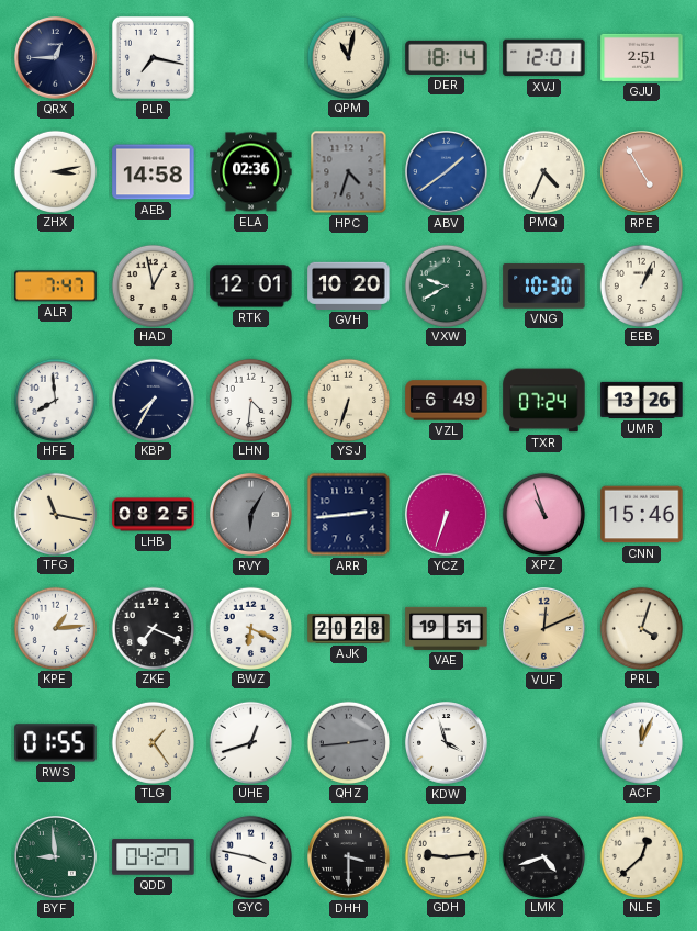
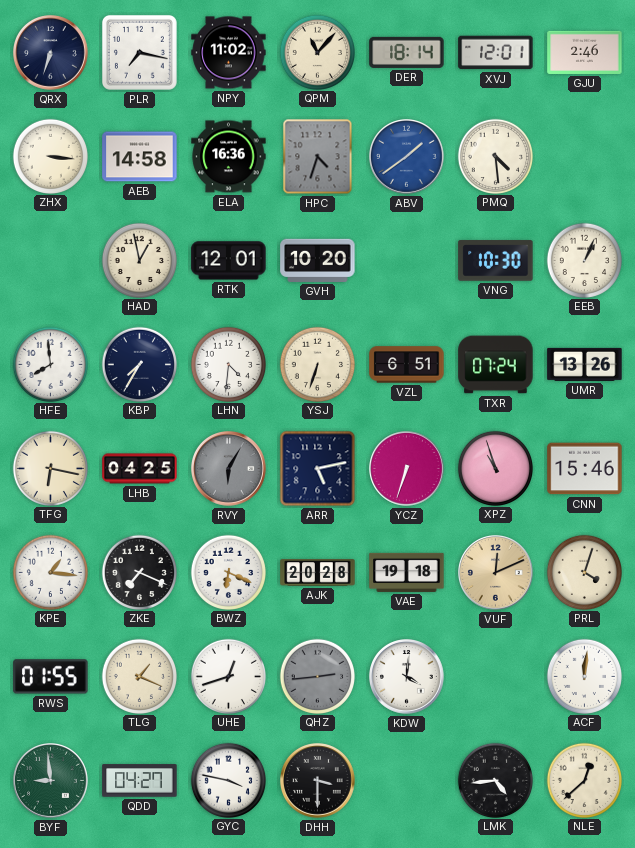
QRX: 12:45 -> 6:33 (51, 53)
NPY: none -> 11:02 (229, 53)
QPM: 11:02 -> 11:07 (317, 52)
GJU: 2:51 -> 2:46 (585, 52)
ZHX: 3:13 -> 3:16 (50, 156)
ELA: 02:36 -> 16:36 (229, 157)
PMQ: 4:34 -> 4:29 (495, 156)
RPE: 4:55 -> none (642, 172)
ALR: 7:47 -> none (56, 287)
VXW: 9:40 -> none (446, 285)
VZL: 6:49 -> 6:51 (407, 365)
TFG: 11:17 -> 6:17 (50, 468)
LHB: 08:25 -> 04:25 (140, 469)
ARR: 2:44 -> 5:13 (318, 469)
KPE: 1:14 -> 1:16 (50, 572)
VAE: 19:51 -> 19:18 (407, 572)
TLG: 1:24 -> 1:19 (139, 676)
KDW: 3:57 -> 4:01 (407, 677)
ACF: 12:04 -> 12:01 (584, 676)
GDH: 9:14 -> none (446, 856)
LMK: 4:42 -> 4:44 (495, 780)
